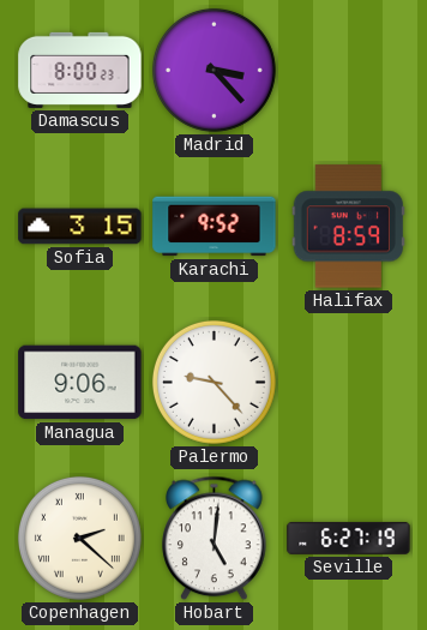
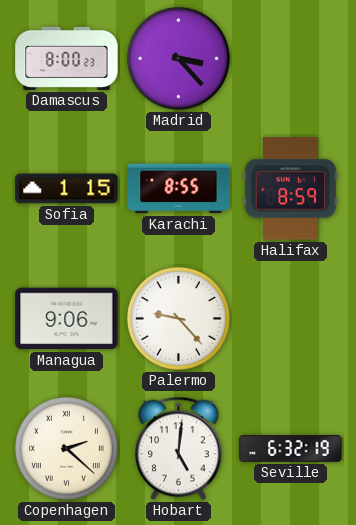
Sofia: 3:15 -> 1:15 (67, 189)
Karachi: 9:52 -> 8:55 (179, 189)
Seville: 6:27 -> 6:32 (291, 448)
